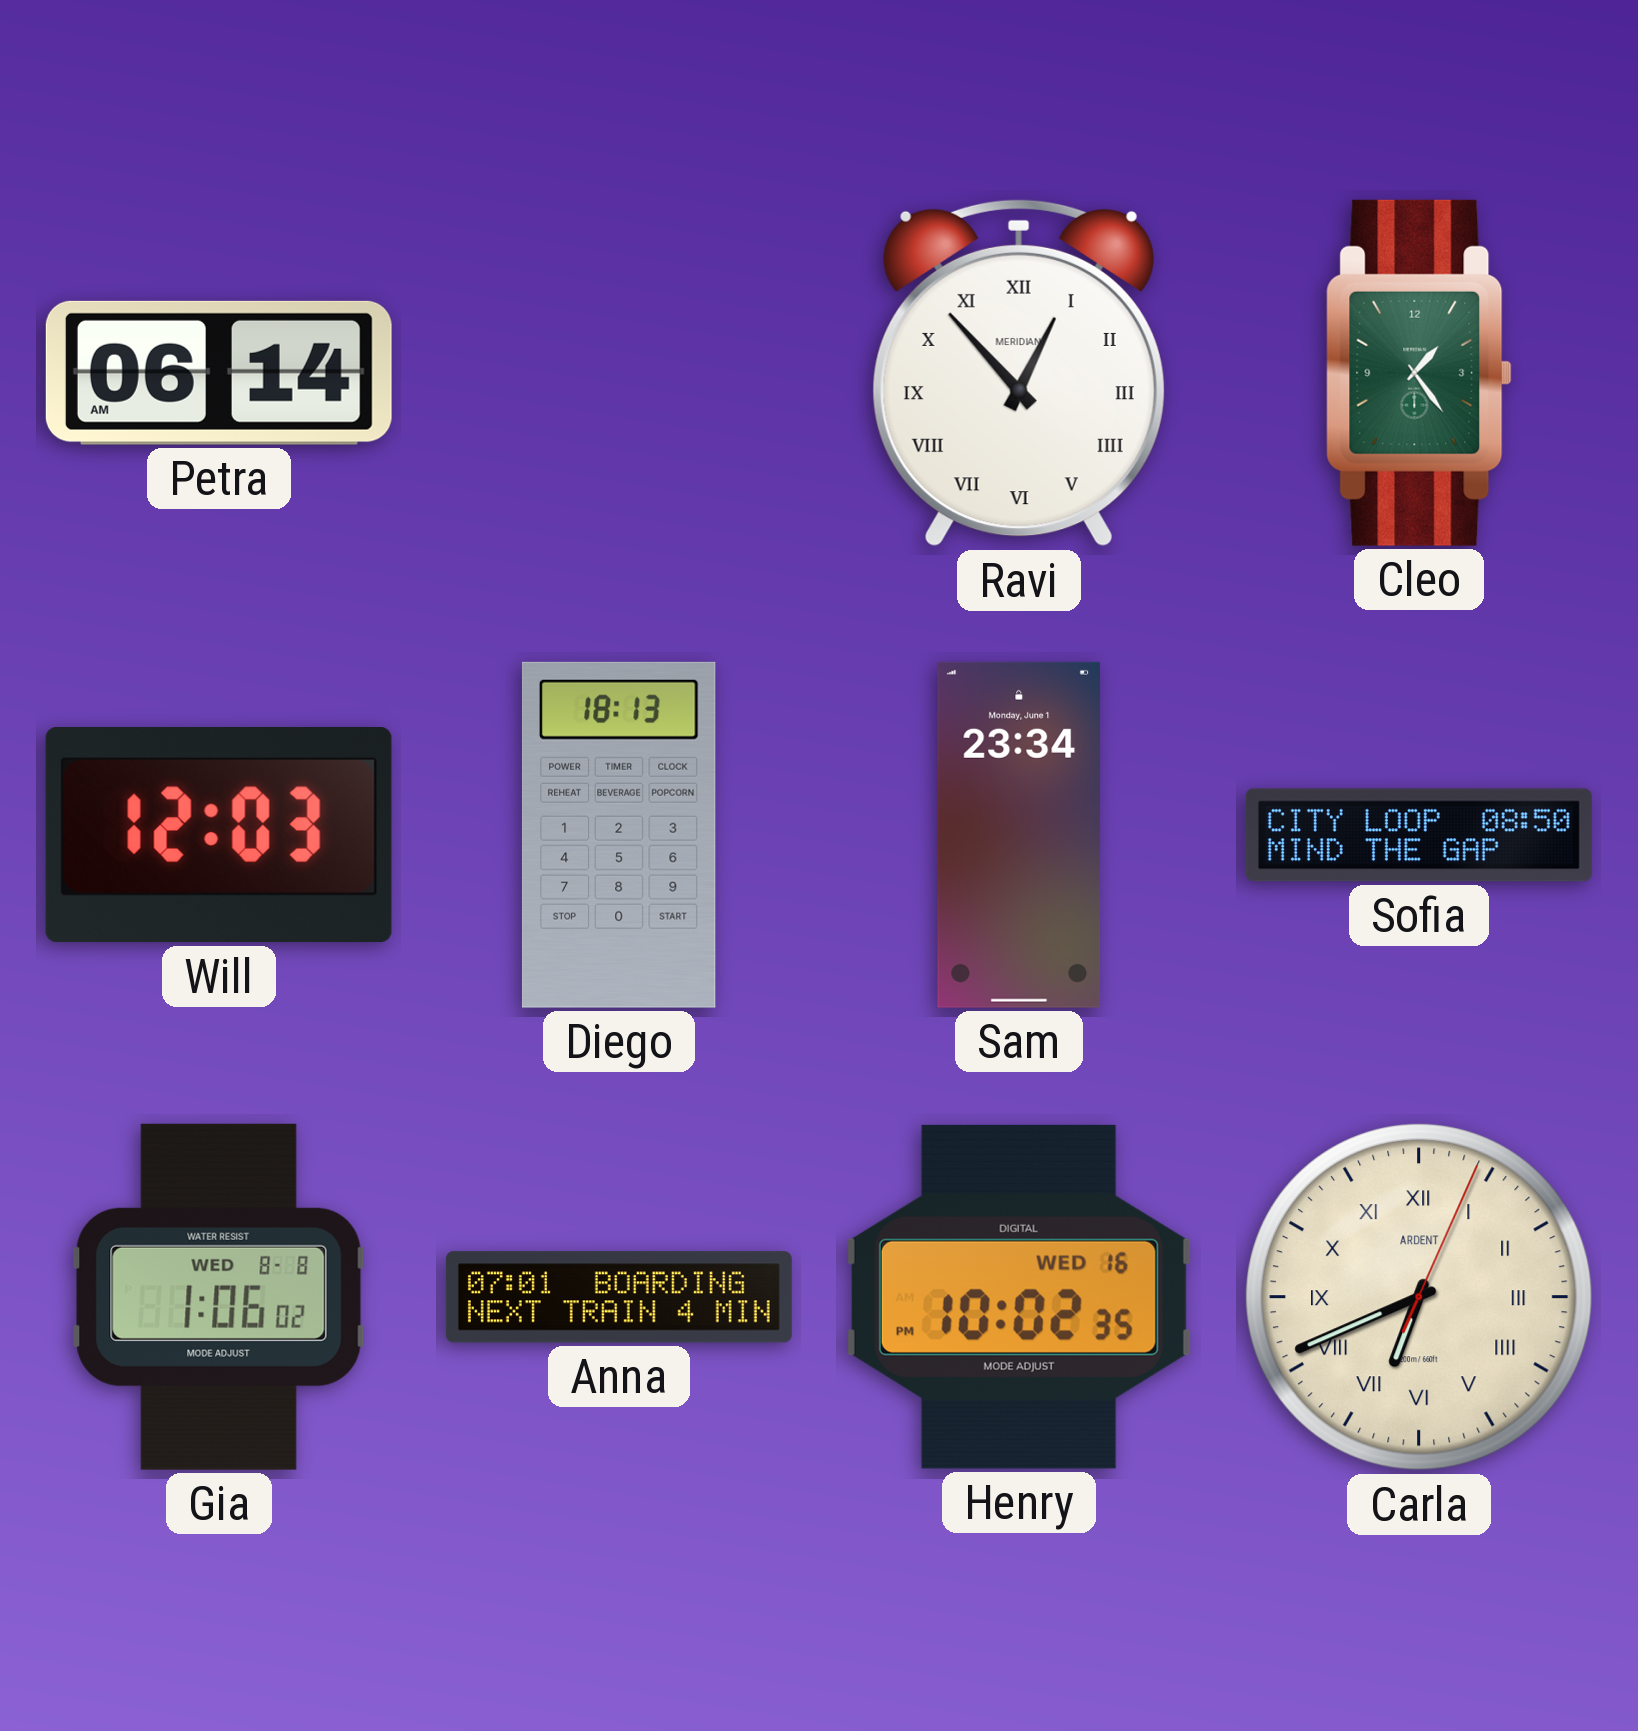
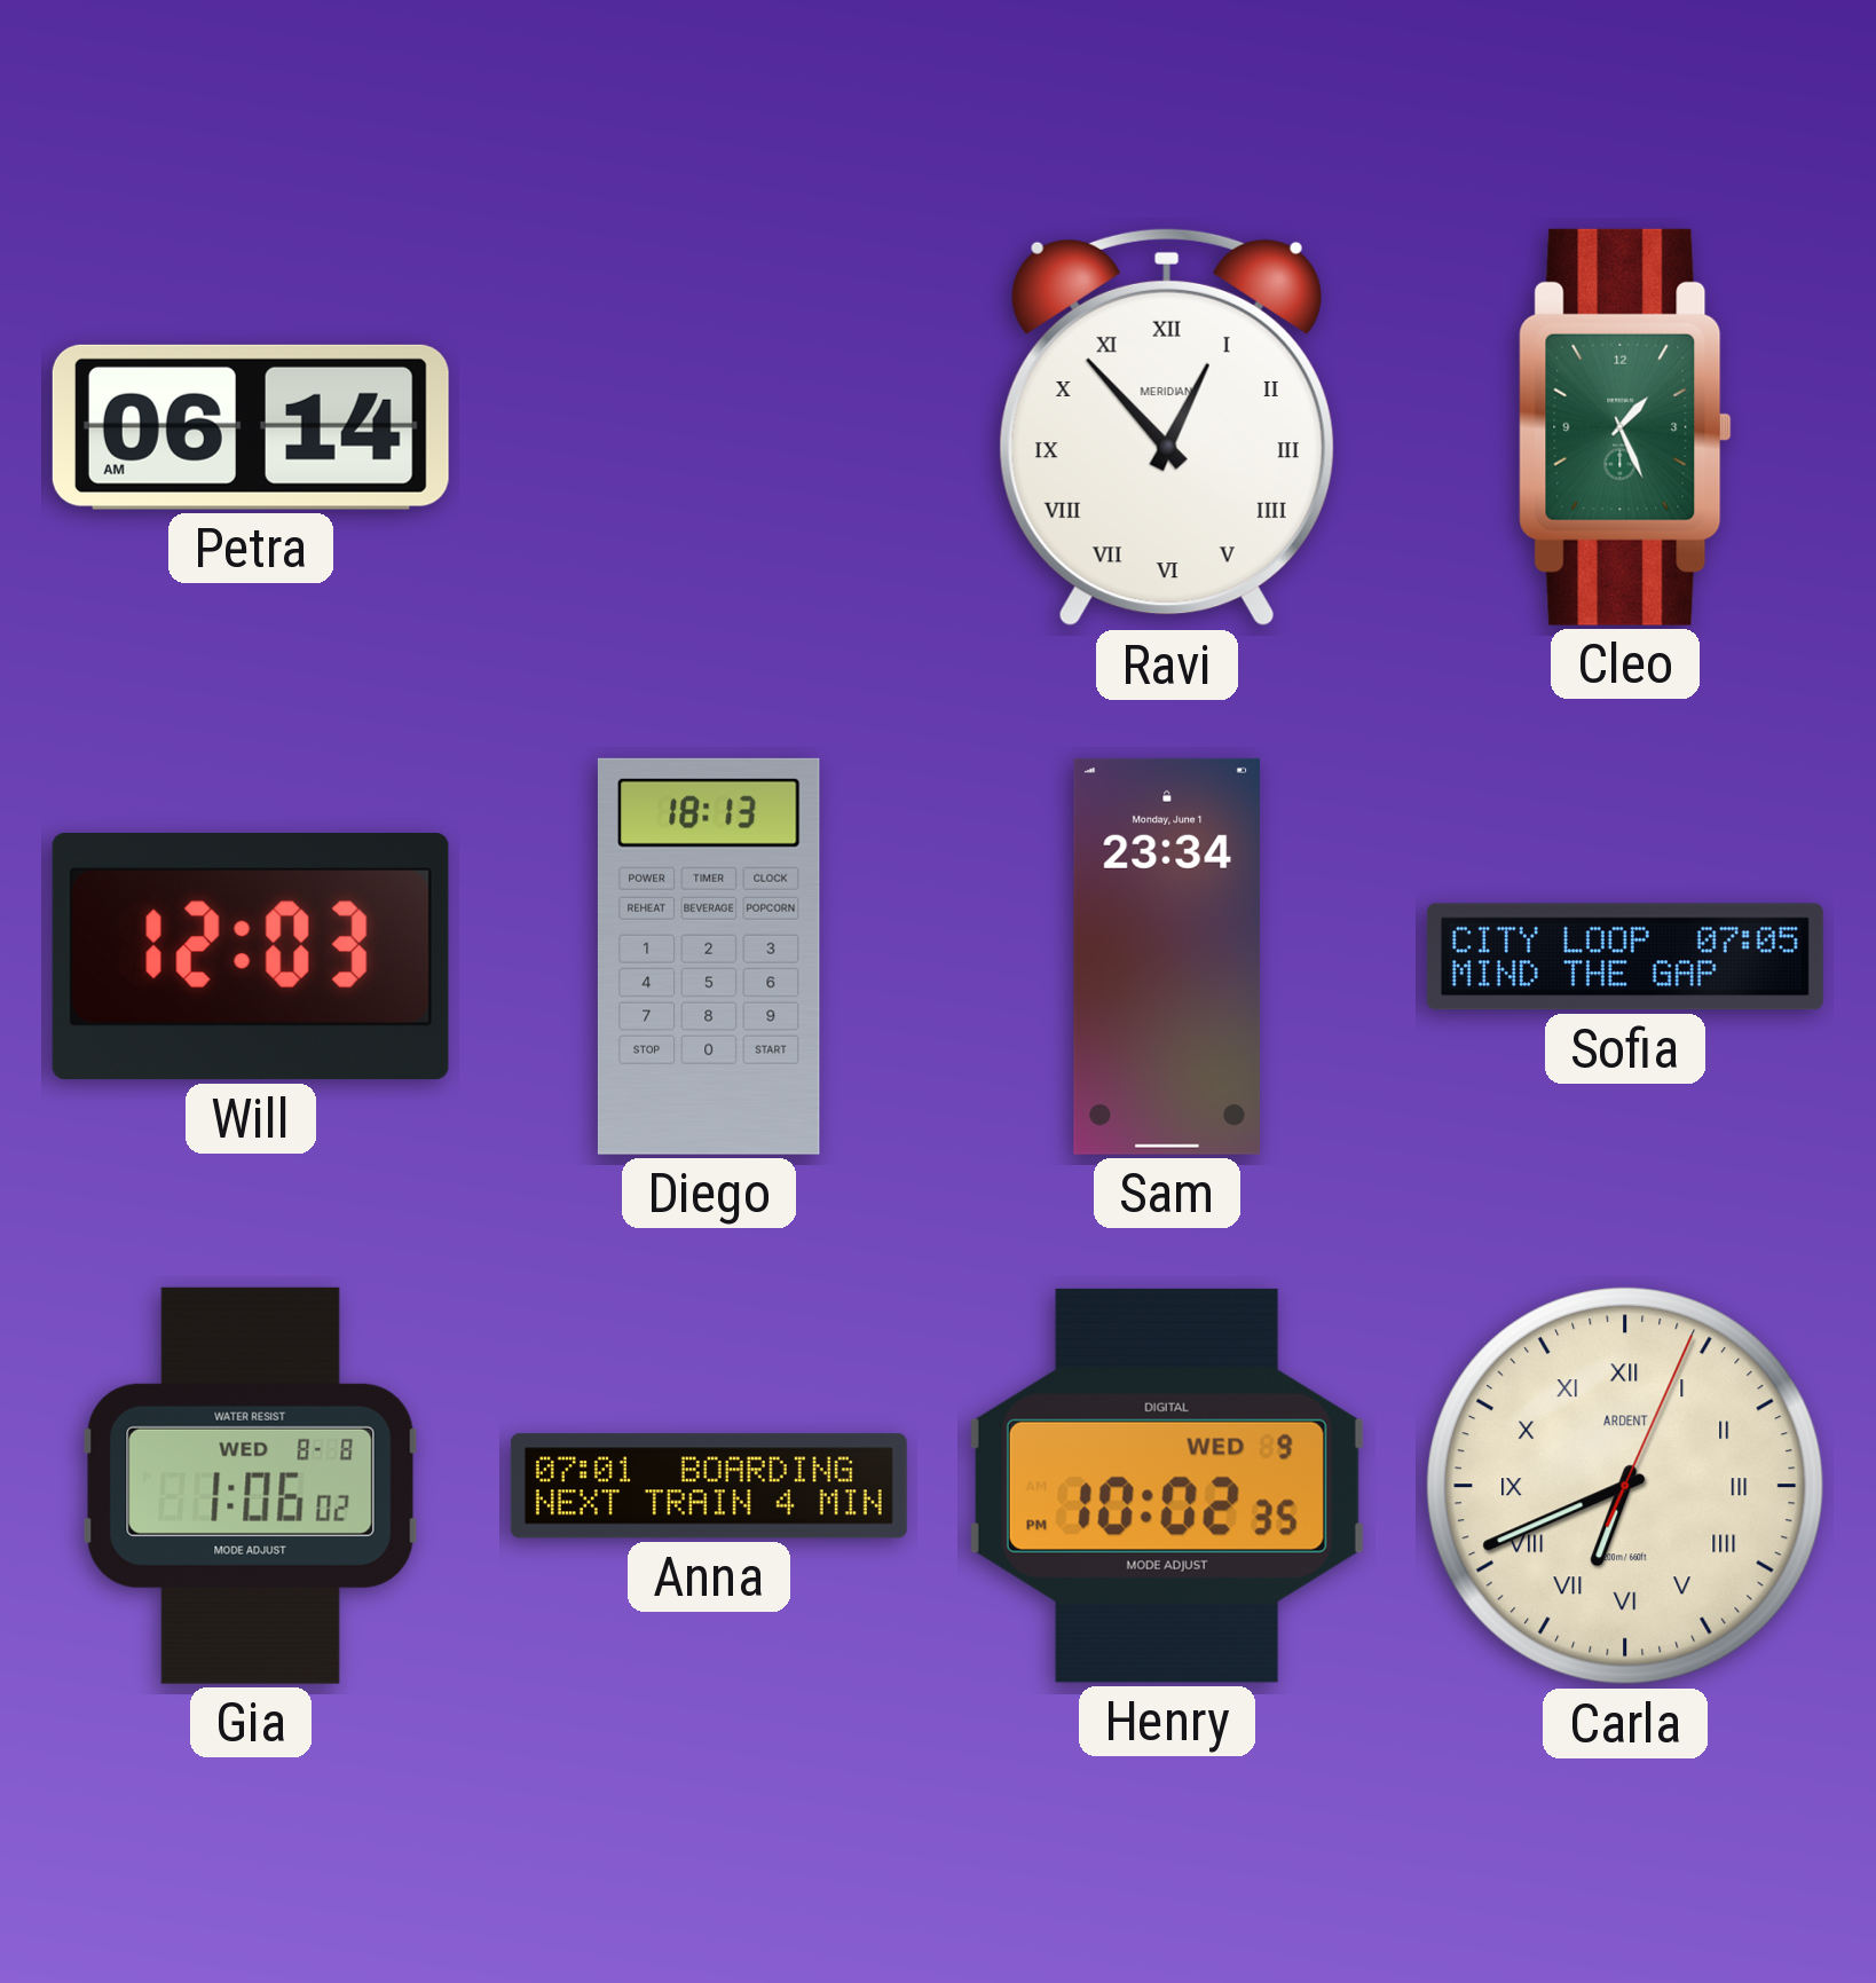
Cleo: 1:24 -> 1:26 (1625, 427)
Sofia: 08:50 -> 07:05 (1625, 957)
Henry date: WED 16 -> WED 9 (1167, 1486)
